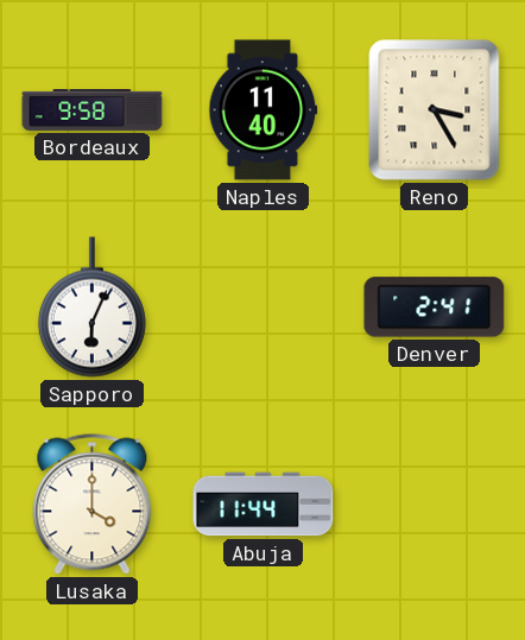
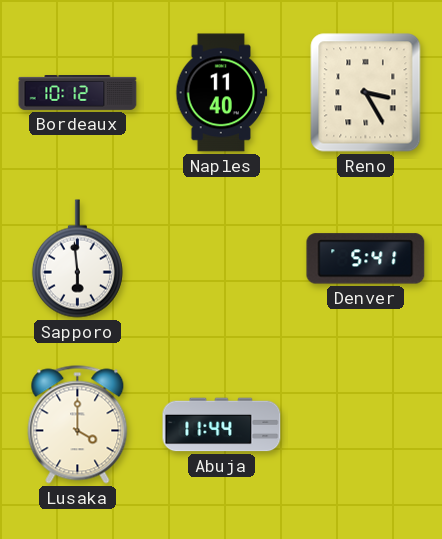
Bordeaux: 9:58 -> 10:12 (78, 93)
Sapporo: 6:04 -> 5:59 (77, 259)
Denver: 2:41 -> 5:41 (366, 259)
